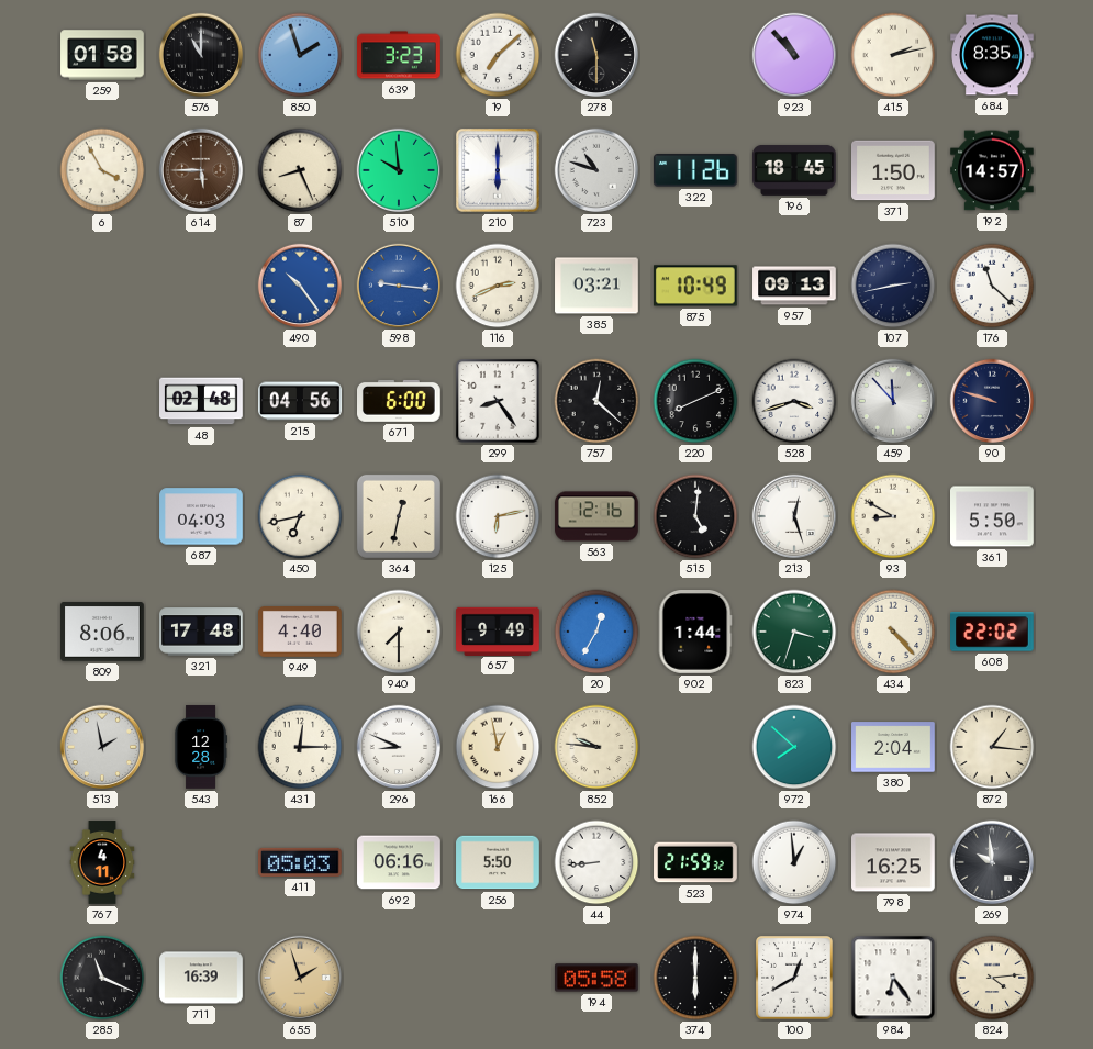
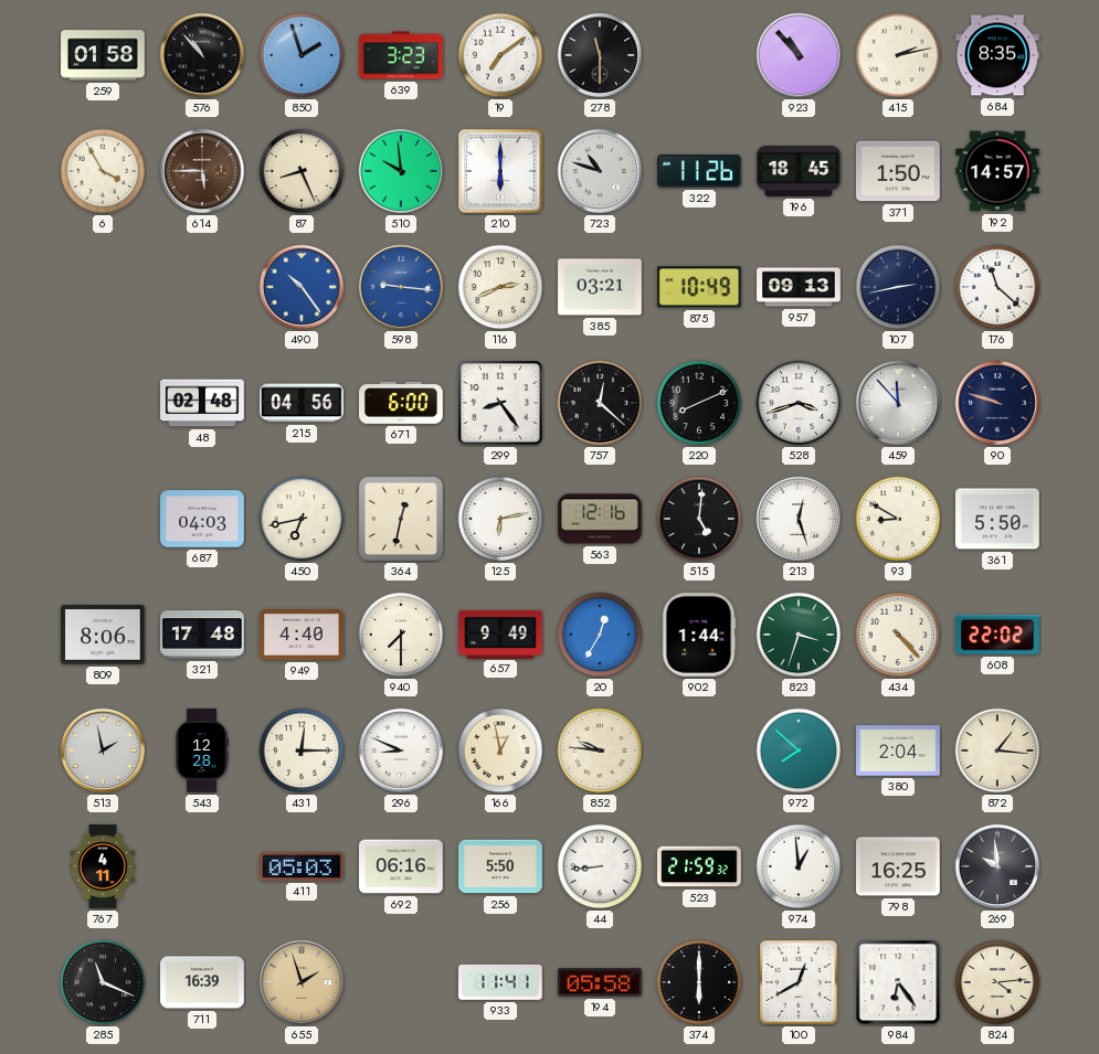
576: 11:00 -> 10:53 (202, 55)
19: 7:08 -> 7:09 (500, 55)
933: none -> 11:41 (501, 982)
